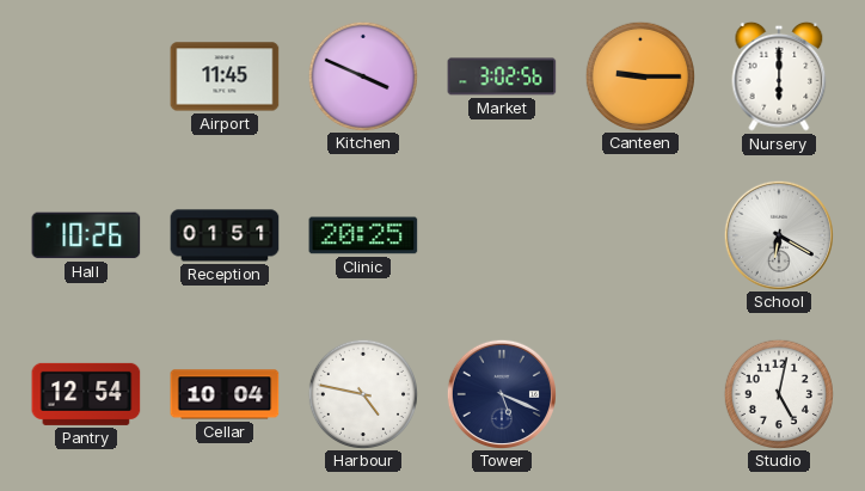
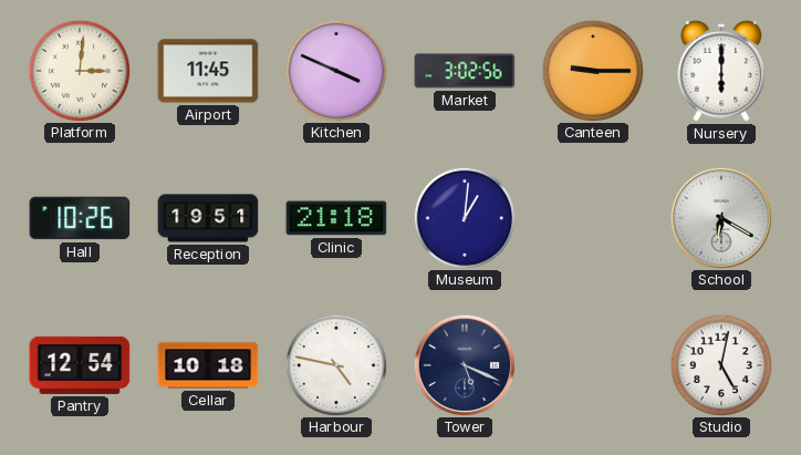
Platform: none -> 3:01 (79, 70)
Reception: 01:51 -> 19:51 (208, 218)
Clinic: 20:25 -> 21:18 (336, 218)
Museum: none -> 1:01 (464, 217)
Cellar: 10:04 -> 10:18 (208, 365)
